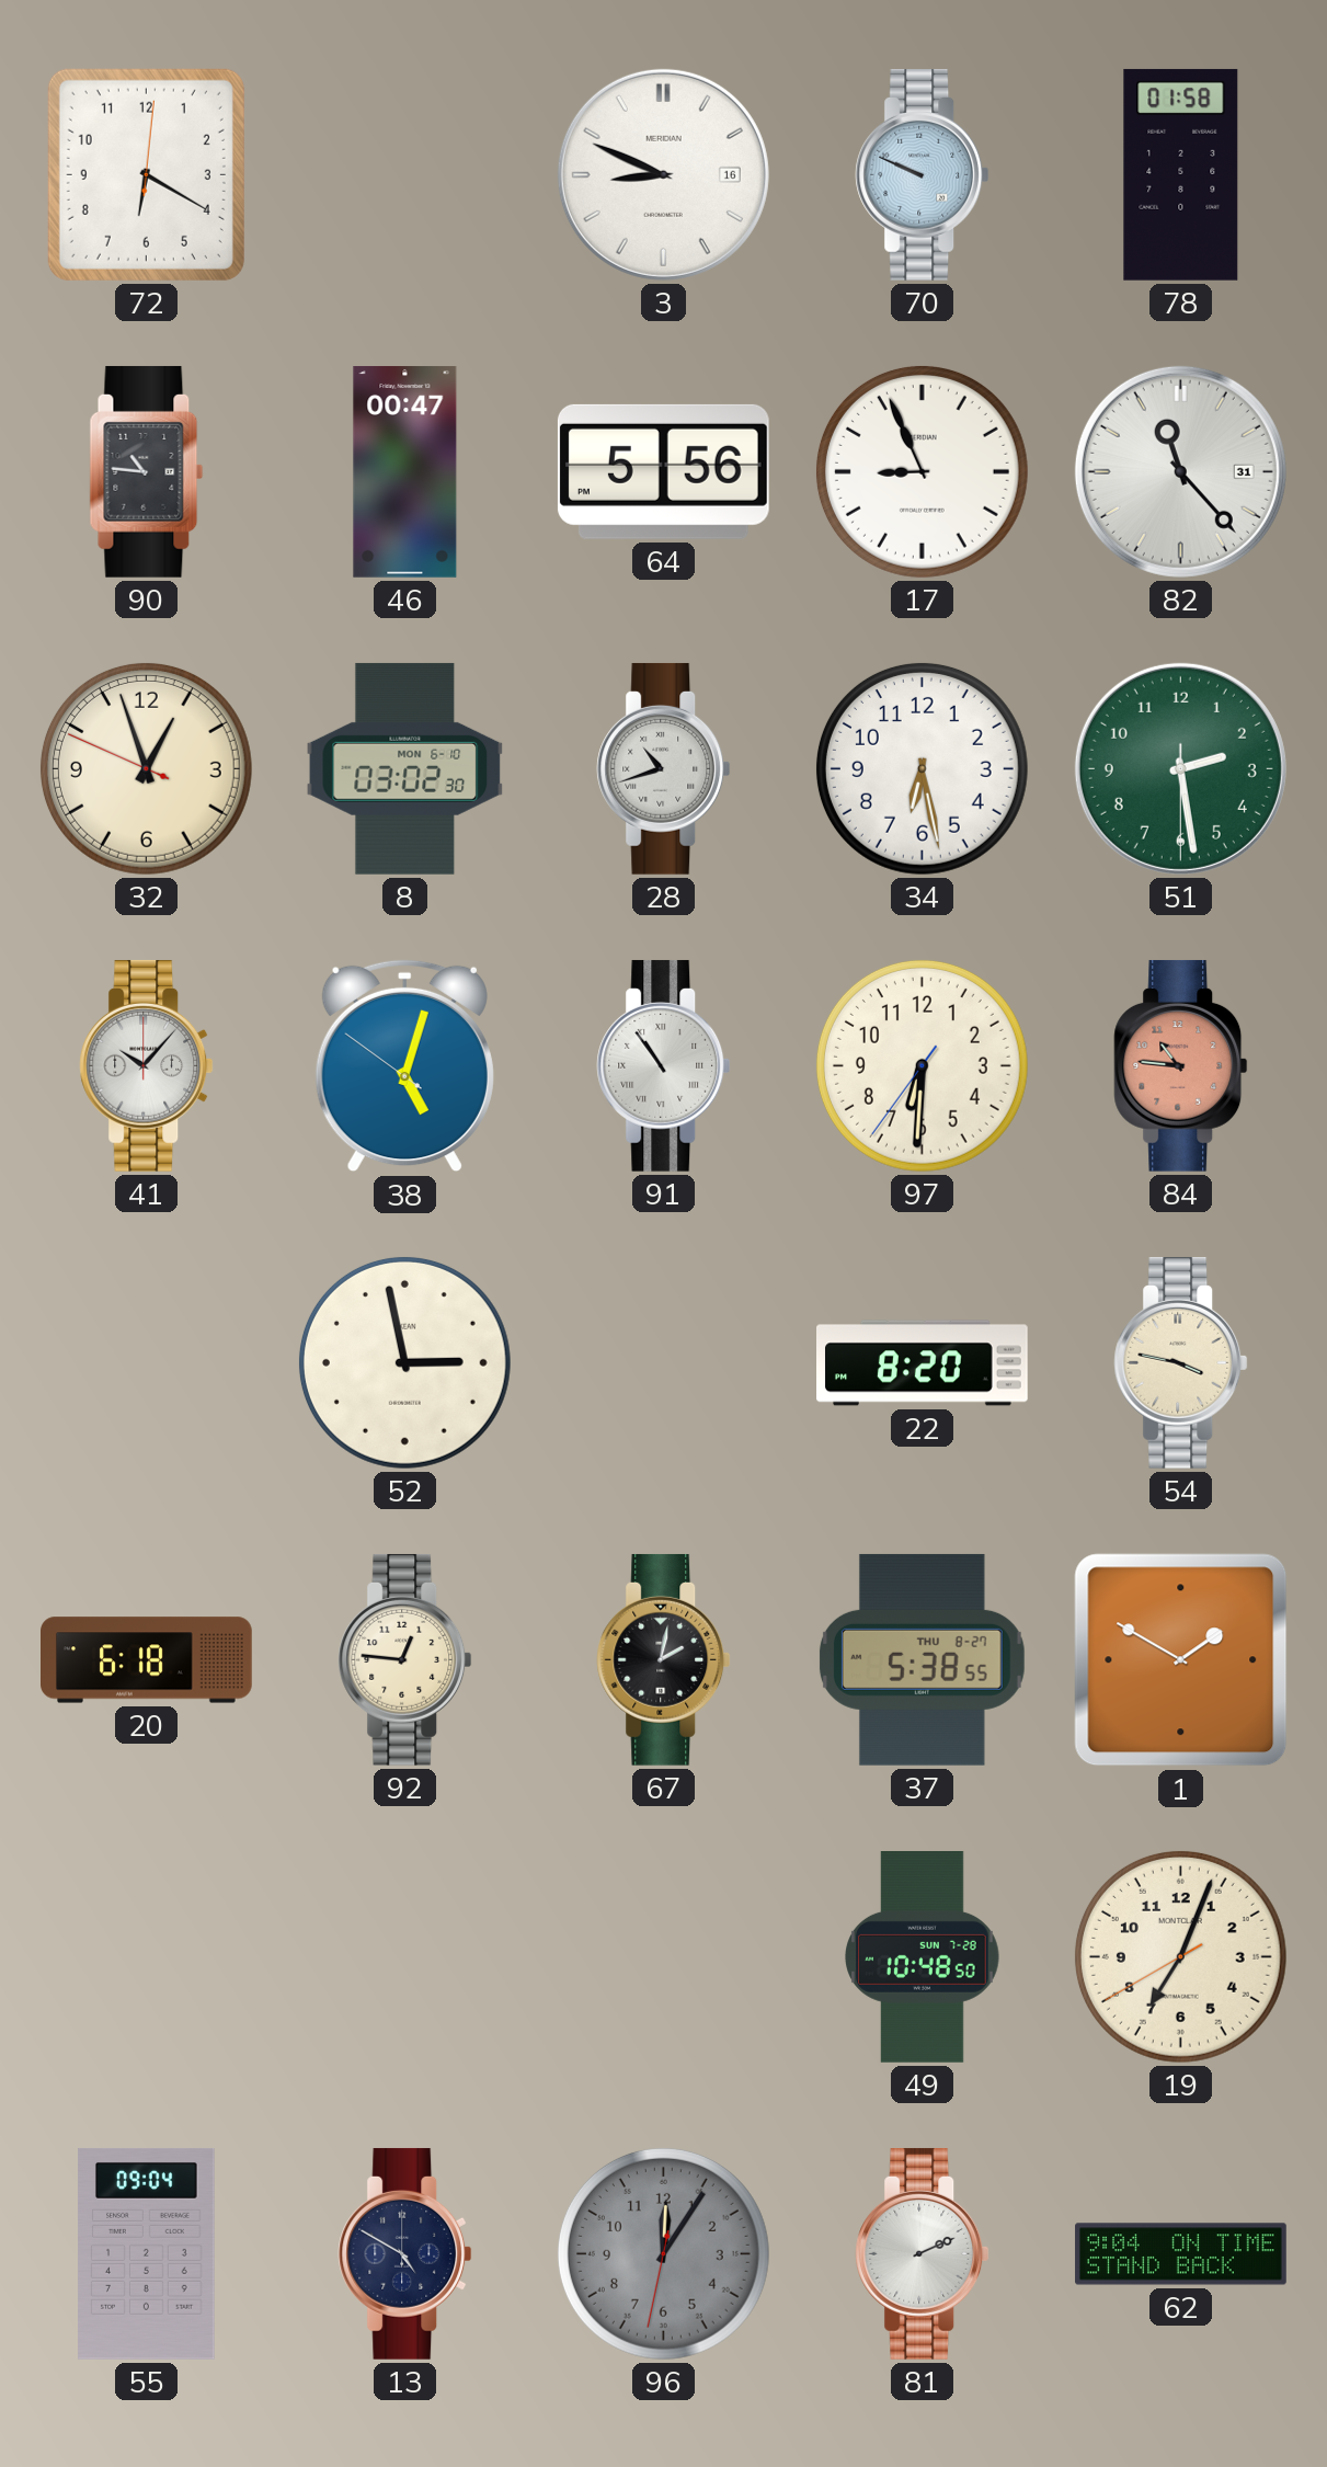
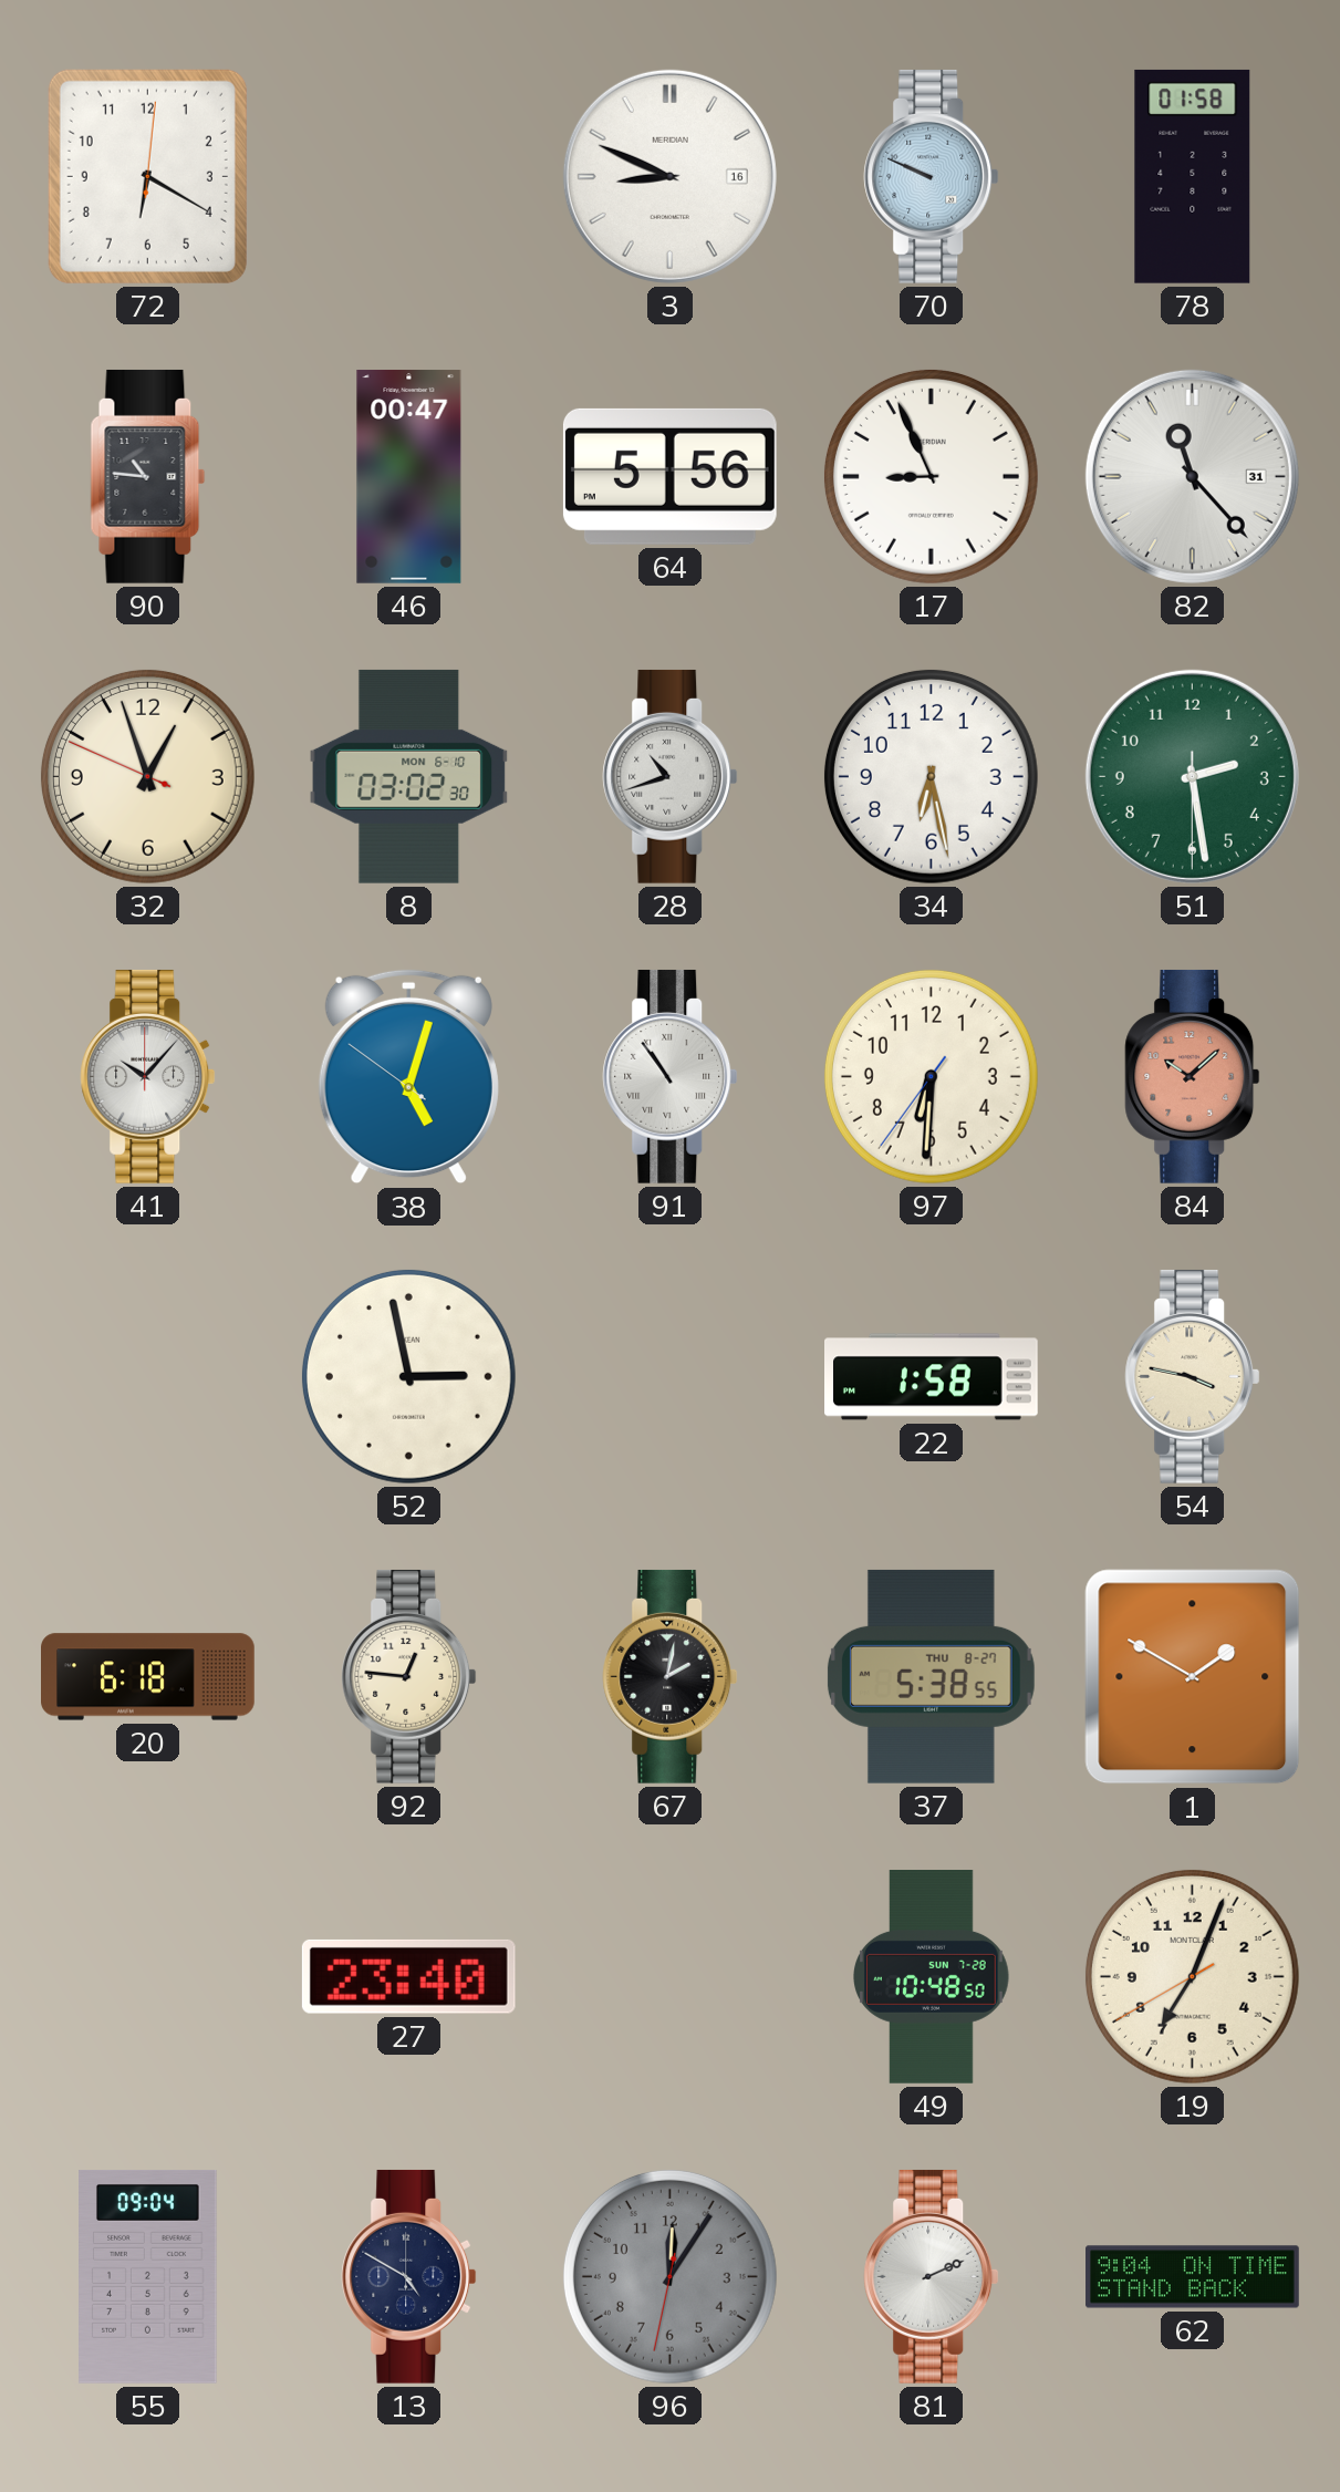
84: 10:46 -> 10:08 (1193, 1076)
22: 8:20 -> 1:58 (932, 1377)
27: none -> 23:40 (408, 1976)
